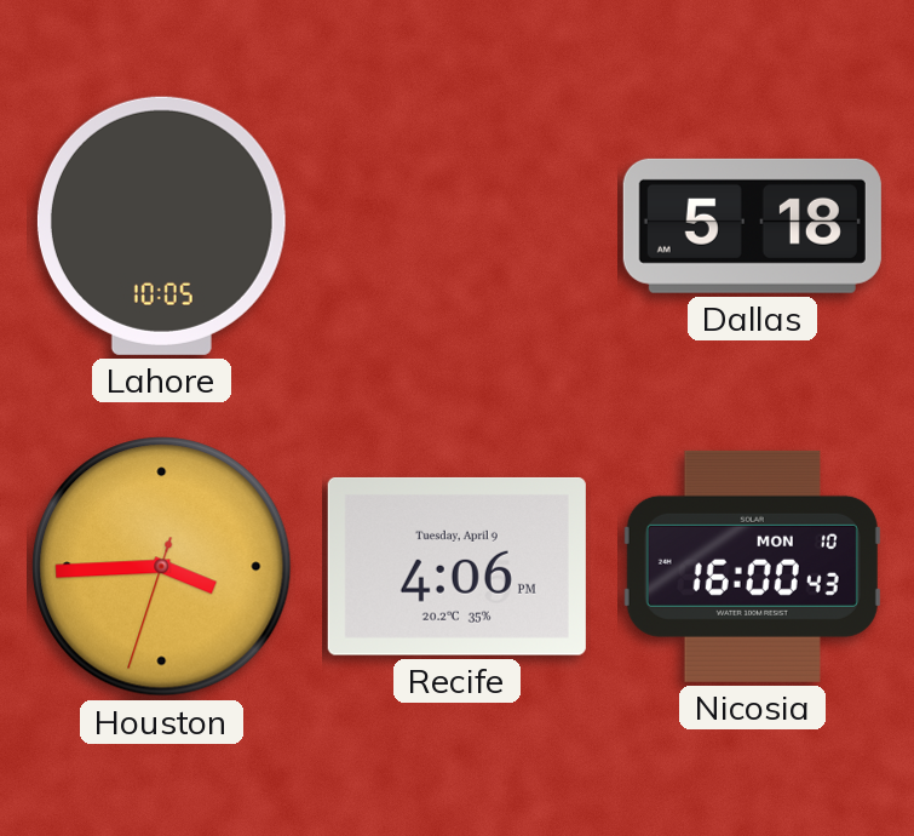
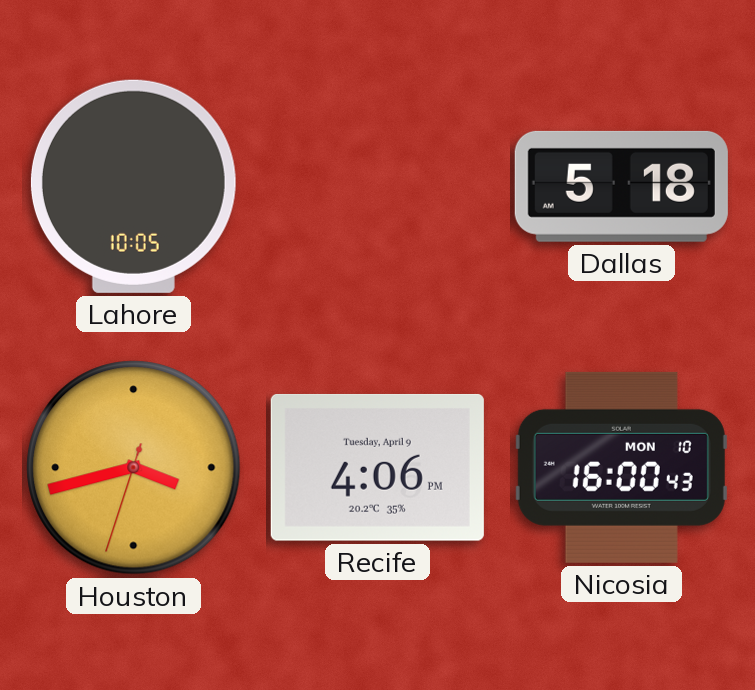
Houston: 3:44 -> 3:42 (134, 468)
